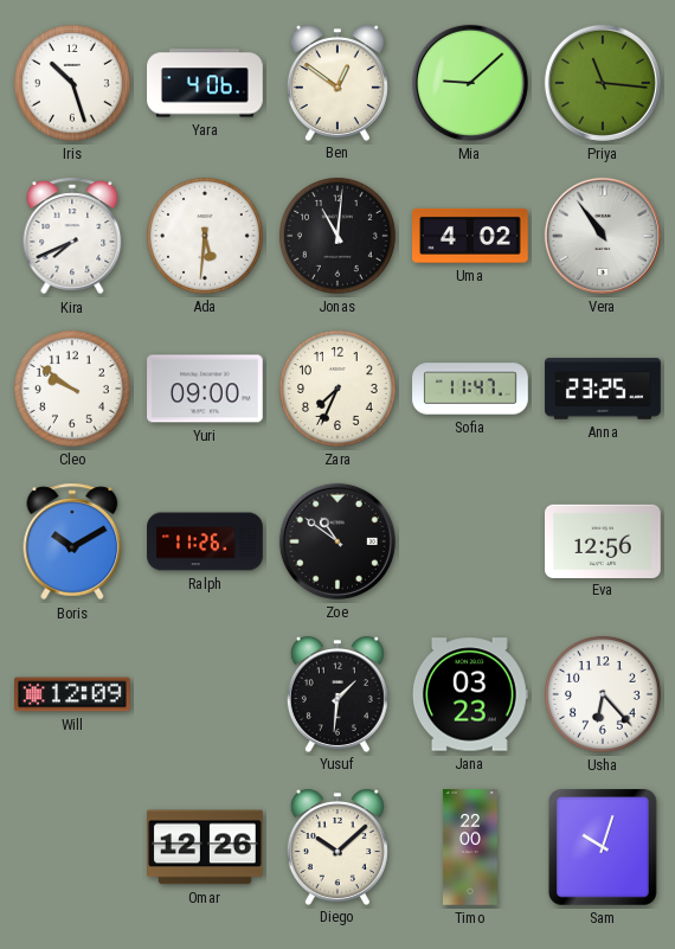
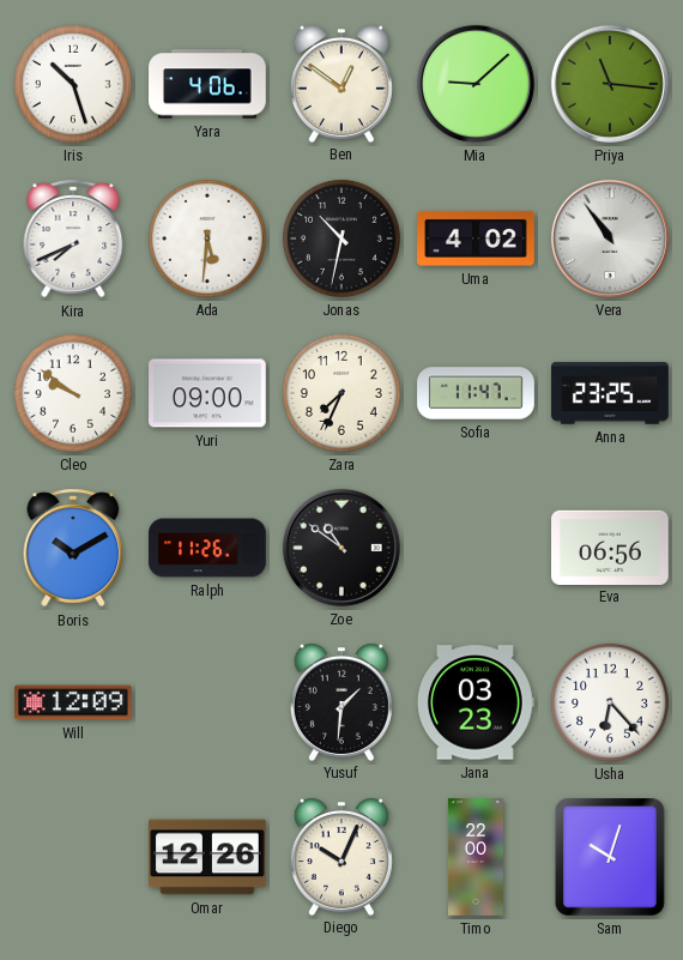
Jonas: 11:01 -> 10:32 (341, 239)
Eva: 12:56 -> 06:56 (611, 547)
Diego: 10:08 -> 10:04 (341, 857)
